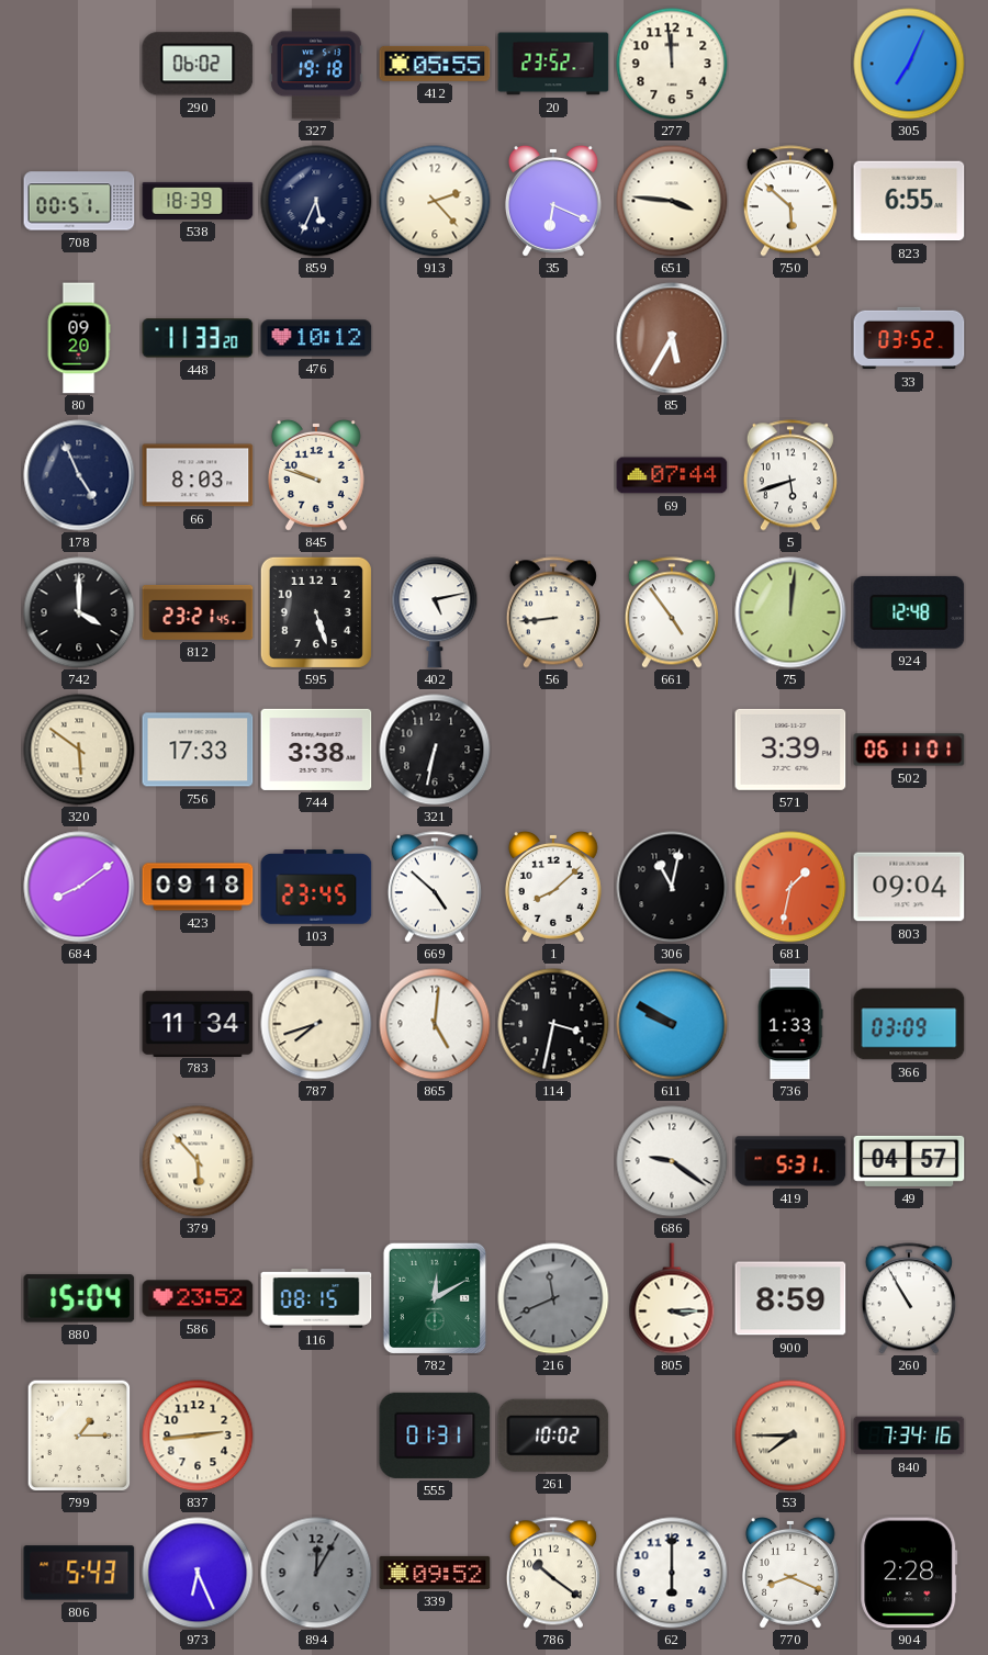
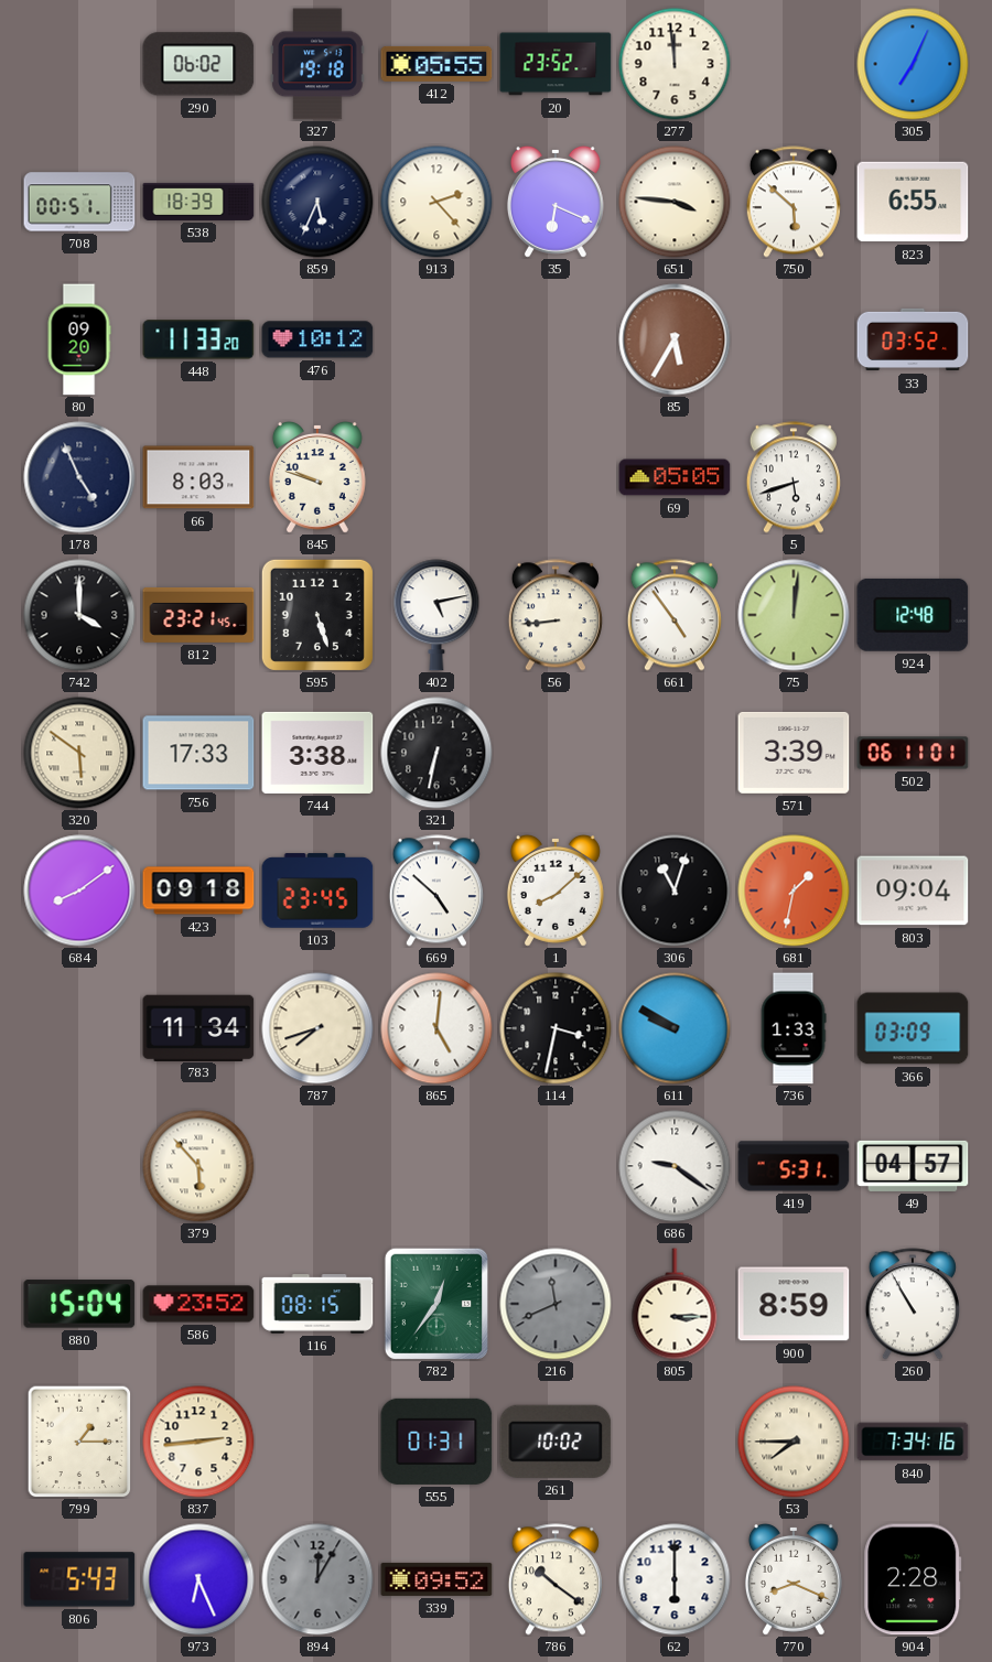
69: 07:44 -> 05:05 (675, 477)
306: 11:02 -> 11:03 (675, 891)
782: 12:10 -> 12:36 (436, 1303)
